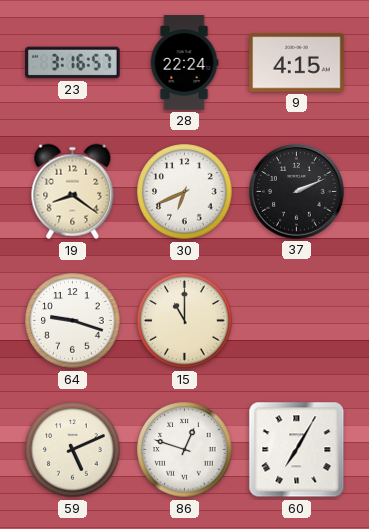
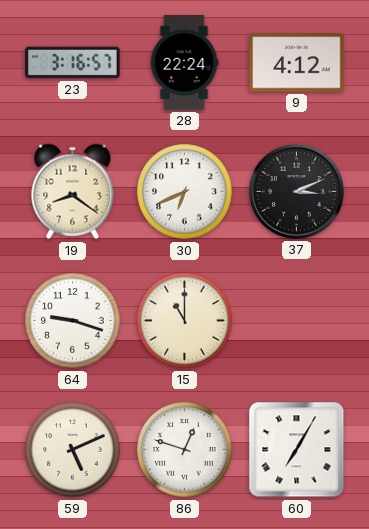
9: 4:15 -> 4:12 (297, 63)
37: 2:11 -> 3:11 (297, 192)
